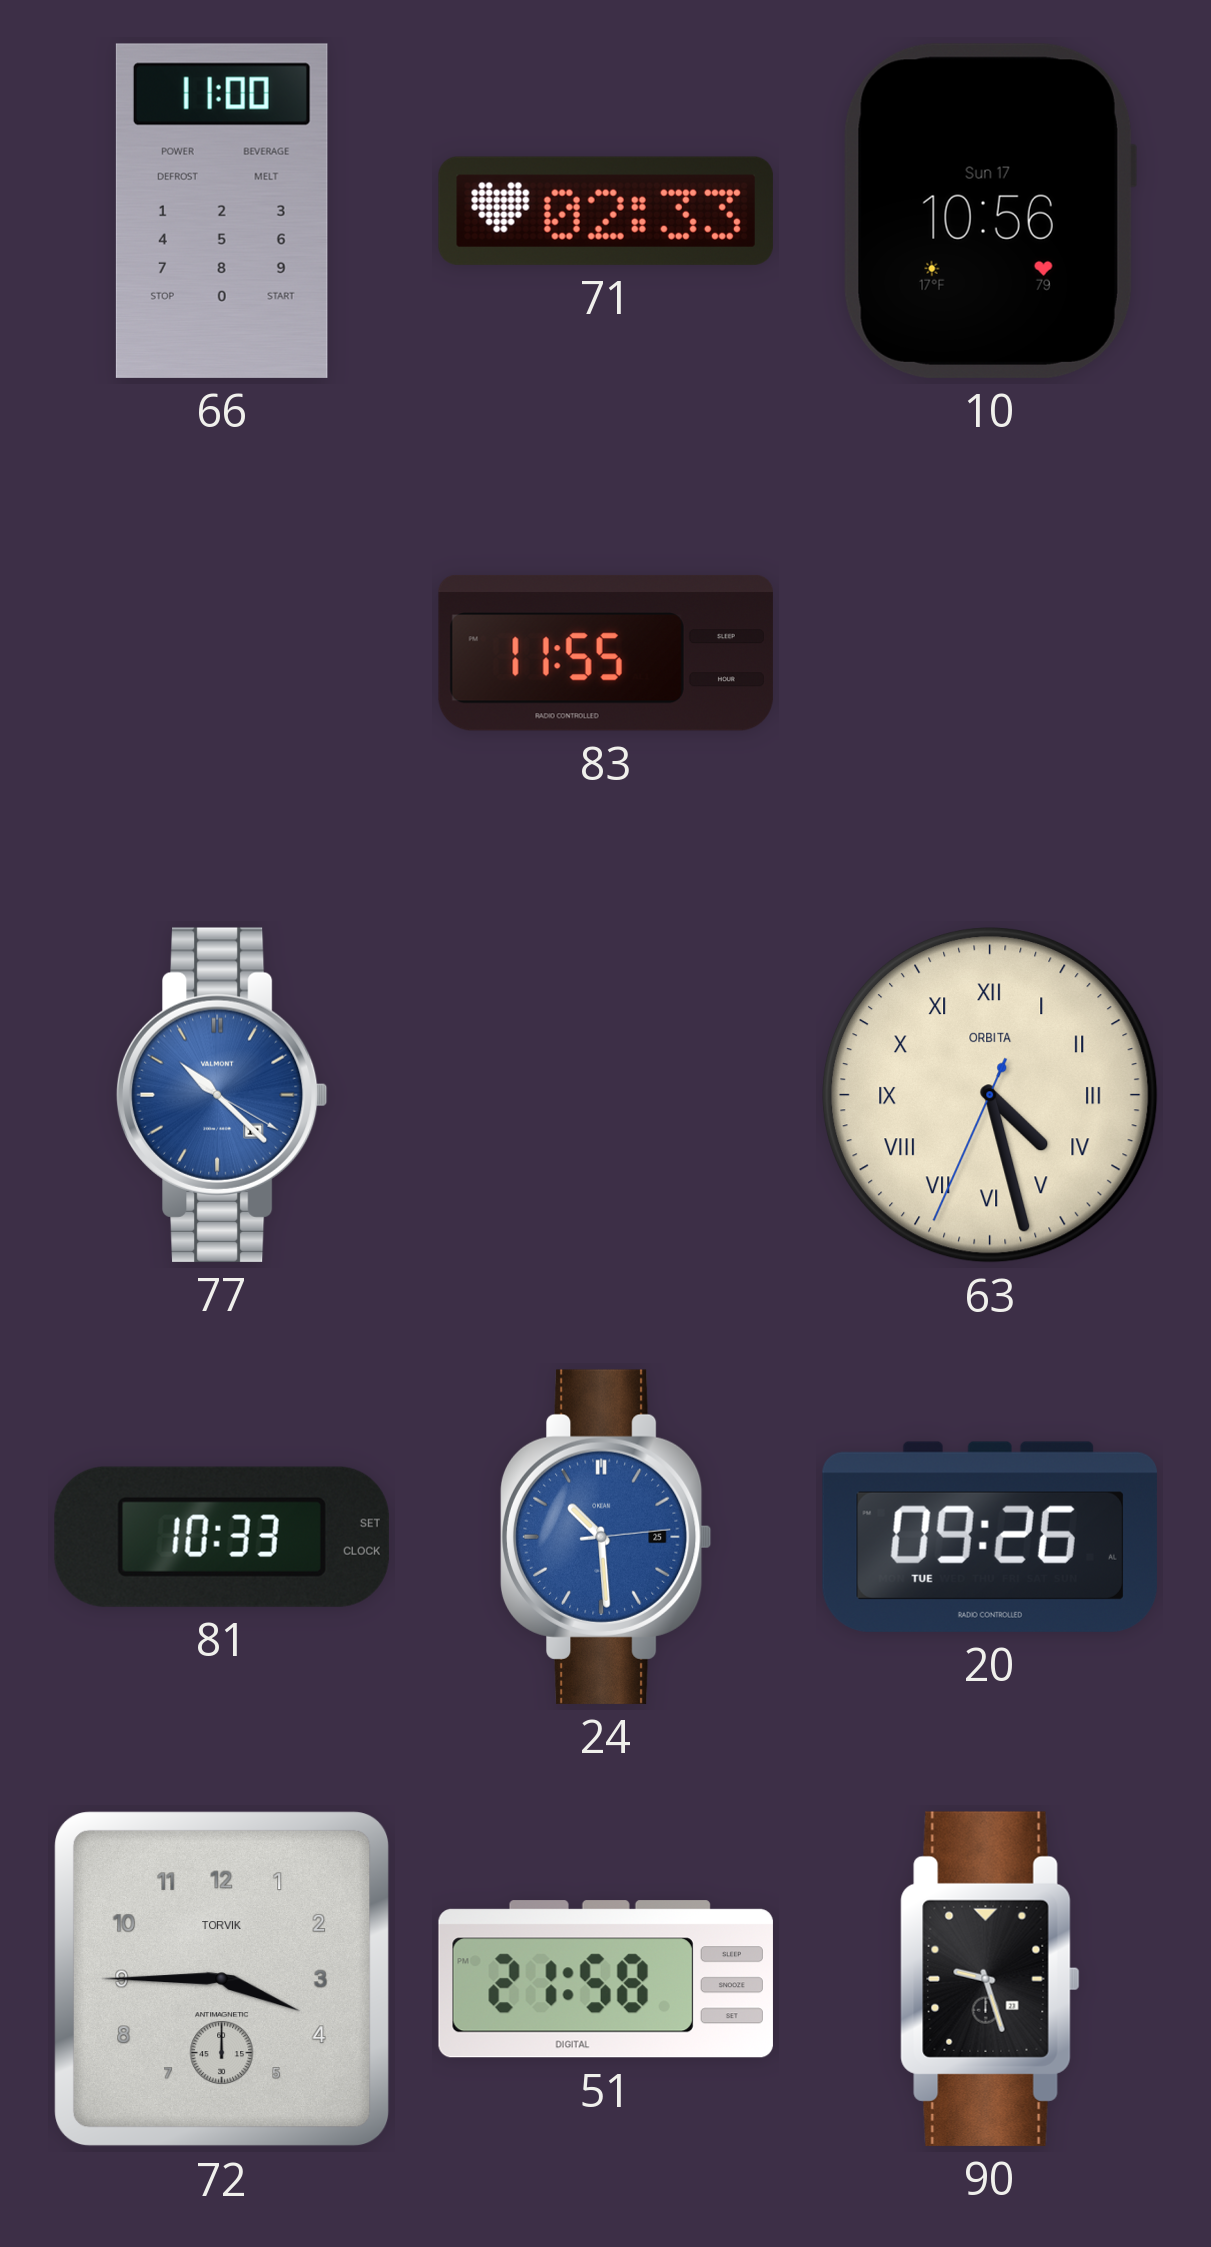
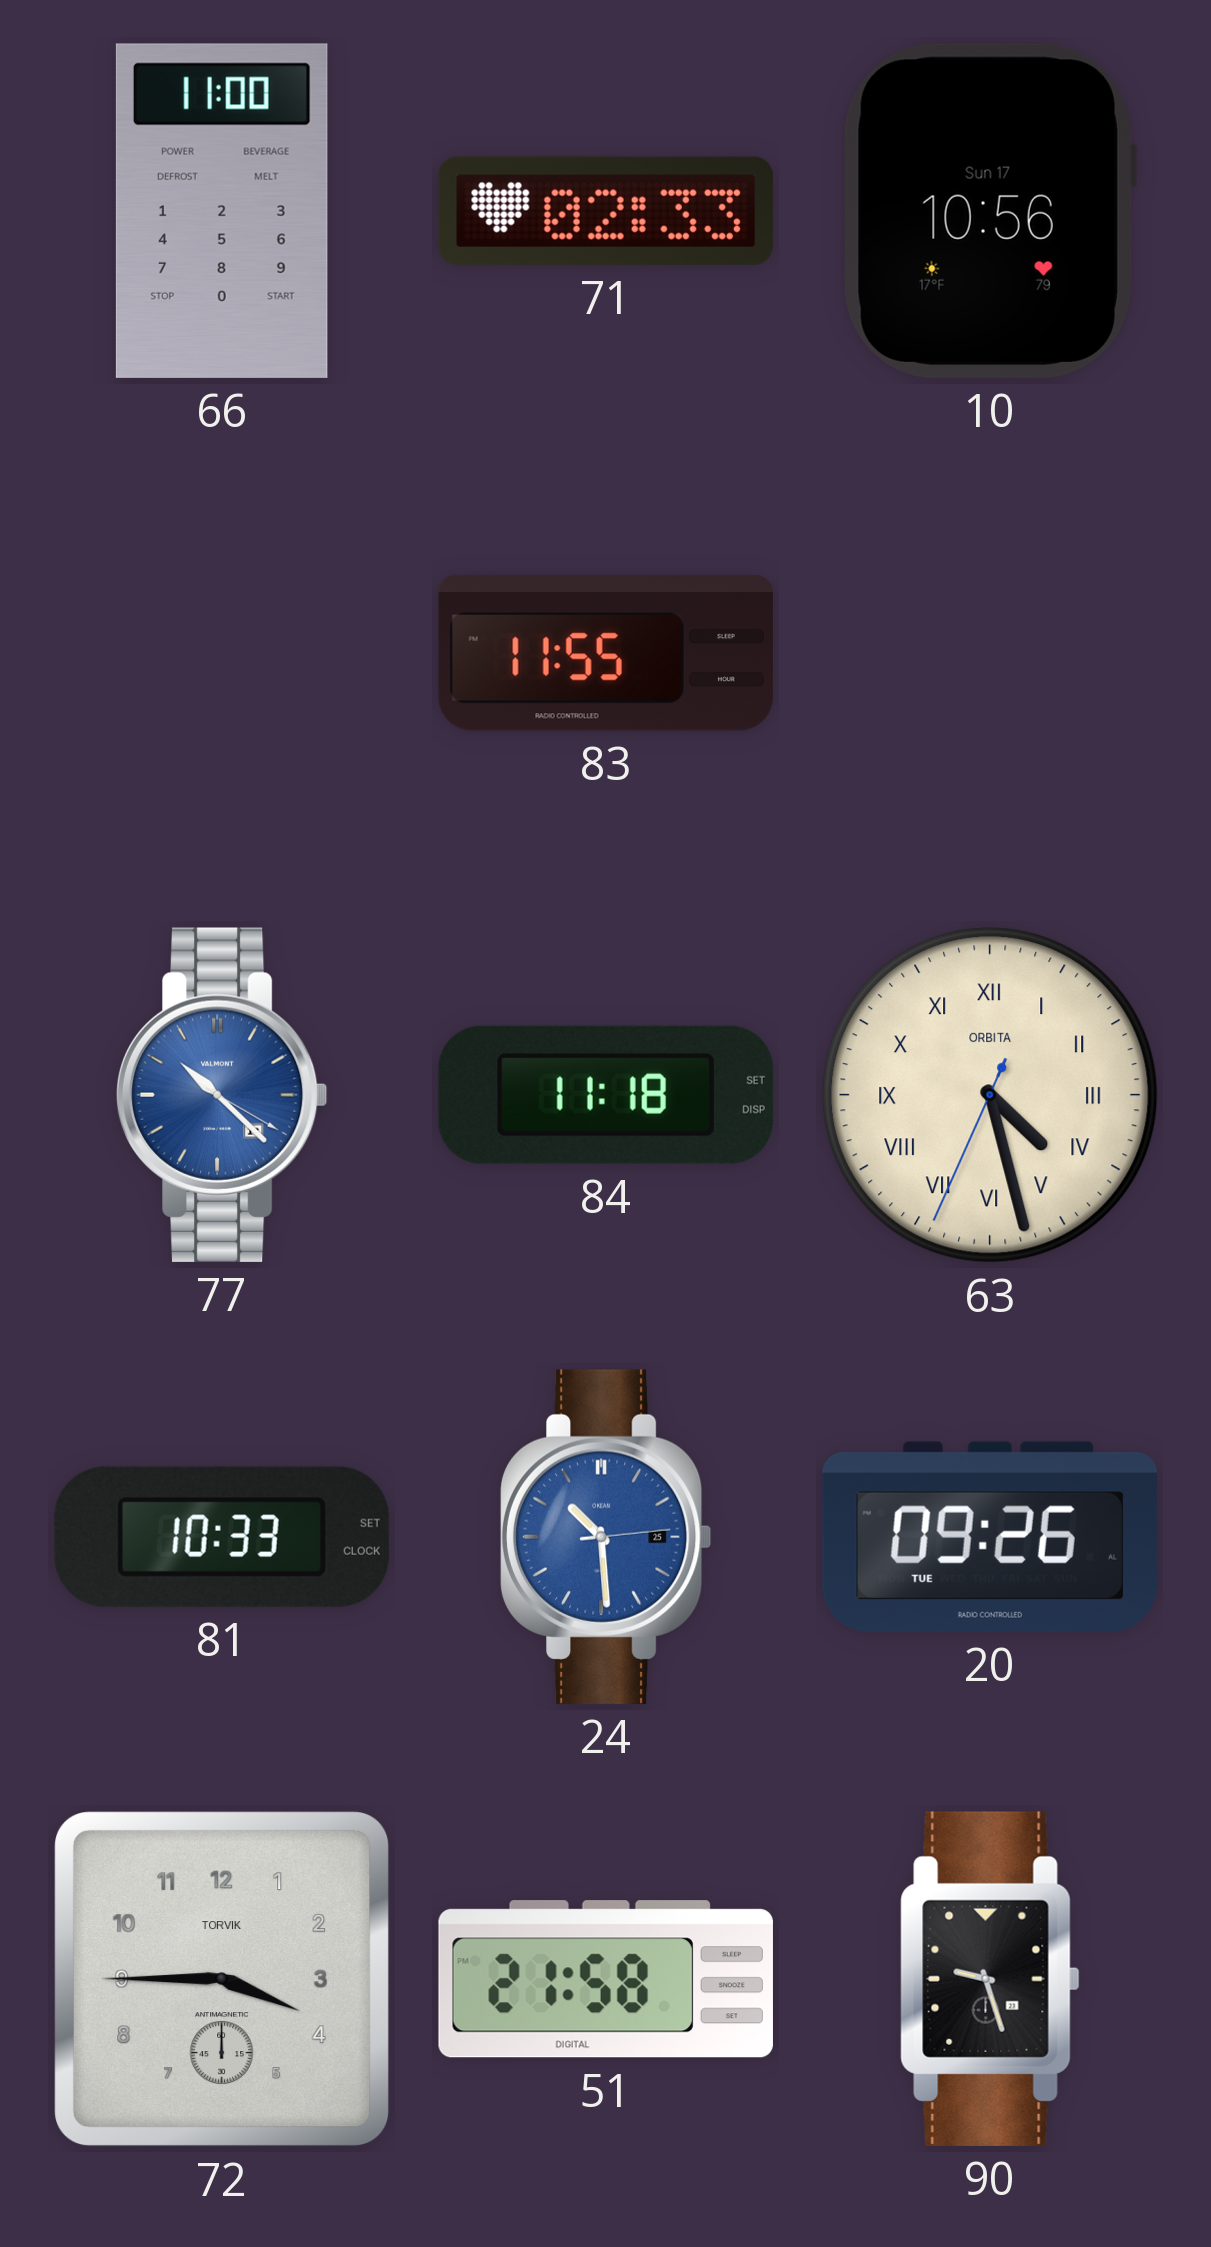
84: none -> 11:18 (606, 1095)
